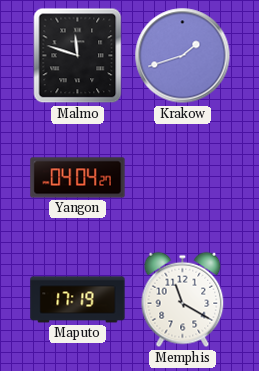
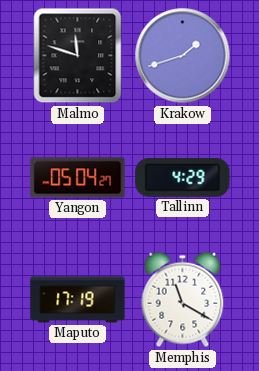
Yangon: 04:04 -> 05:04 (78, 178)
Tallinn: none -> 4:29 (183, 177)
